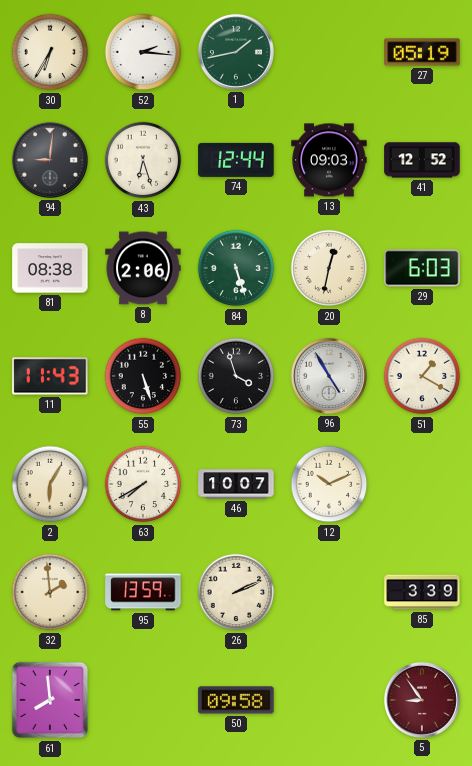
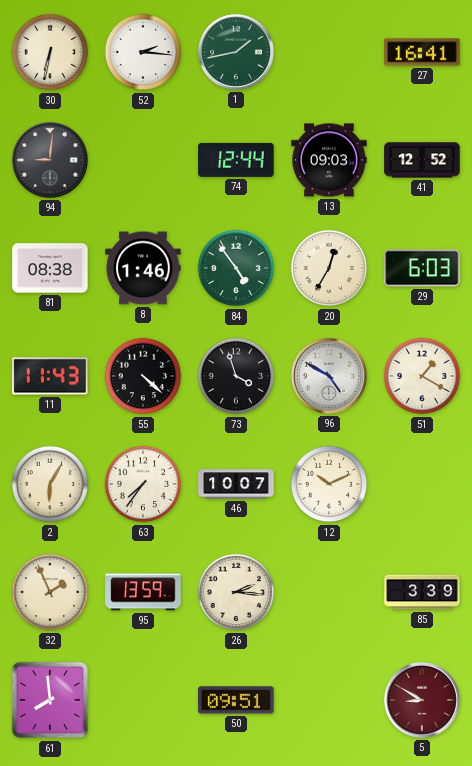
30: 6:35 -> 6:32 (50, 52)
27: 05:19 -> 16:41 (422, 52)
43: 6:27 -> none (143, 160)
8: 2:06 -> 1:46 (143, 268)
84: 5:27 -> 4:54 (236, 268)
20: 12:32 -> 12:35 (329, 268)
55: 5:27 -> 4:22 (143, 376)
96: 4:55 -> 4:50 (329, 376)
63: 7:40 -> 7:36 (143, 484)
32: 1:59 -> 1:56 (50, 592)
26: 2:11 -> 2:16 (236, 592)
50: 09:58 -> 09:51 (236, 700)
5: 8:54 -> 8:50 (422, 700)
